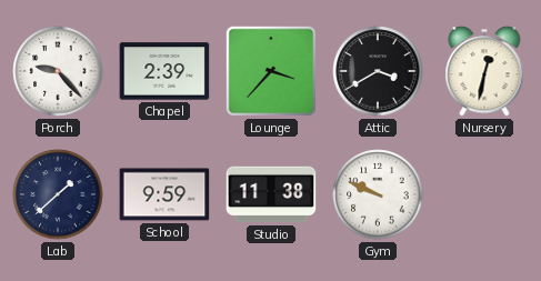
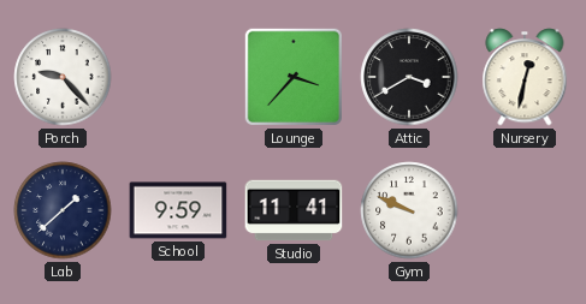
Chapel: 2:39 -> none (164, 71)
Studio: 11:38 -> 11:41 (294, 210)
